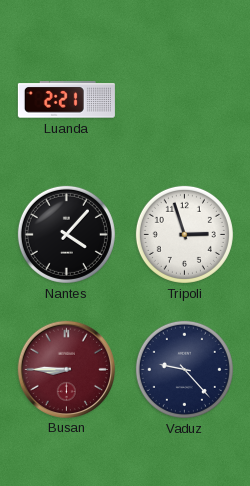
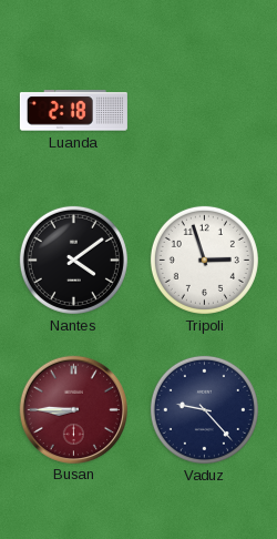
Luanda: 2:21 -> 2:18 (73, 111)
Nantes: 4:07 -> 4:09 (73, 260)
